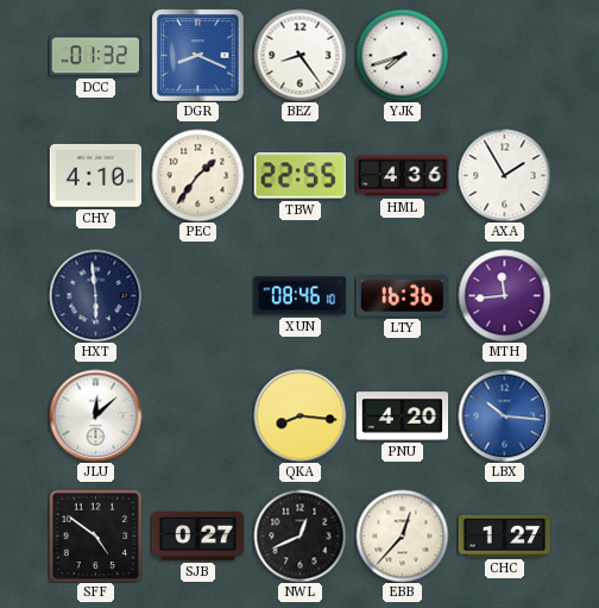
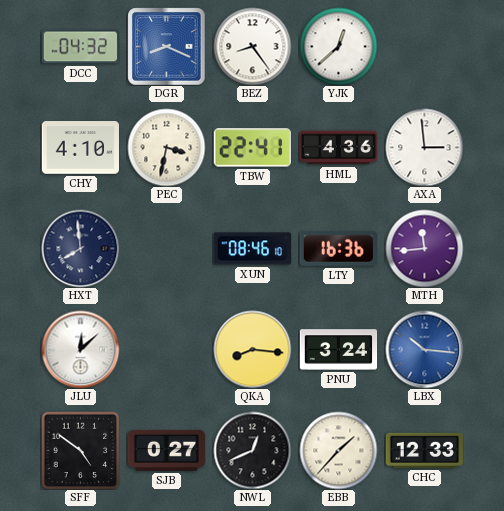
DCC: 01:32 -> 04:32 (80, 47)
YJK: 7:42 -> 12:38 (338, 46)
PEC: 1:36 -> 3:32 (166, 147)
TBW: 22:55 -> 22:41 (252, 148)
AXA: 1:55 -> 2:59 (424, 147)
HXT: 5:59 -> 7:59 (80, 248)
PNU: 4:20 -> 3:24 (338, 350)
EBB: 12:37 -> 1:37 (338, 450)
CHC: 1:27 -> 12:33 (424, 450)
